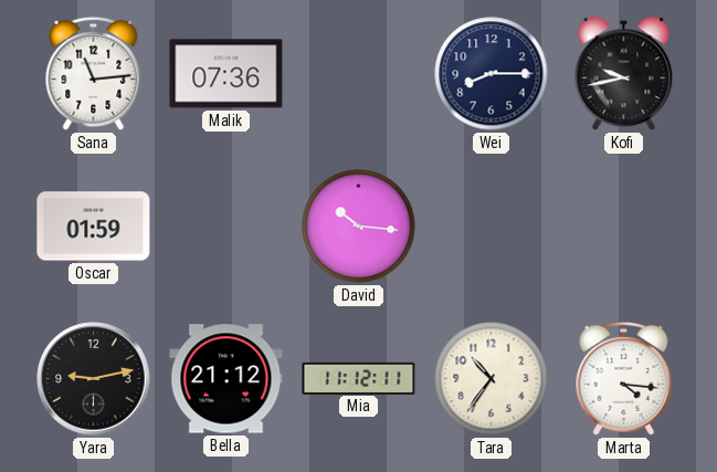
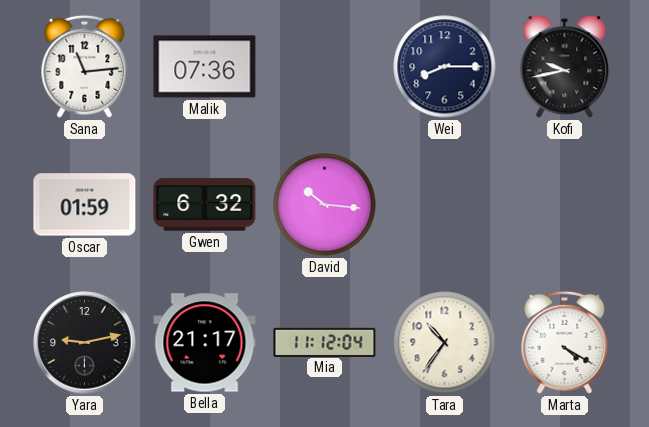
Gwen: none -> 6:32 (205, 205)
Bella: 21:12 -> 21:17 (205, 343)
Mia: 11:12:11 -> 11:12:04 (325, 342)
Marta: 4:16 -> 4:20 (565, 342)
